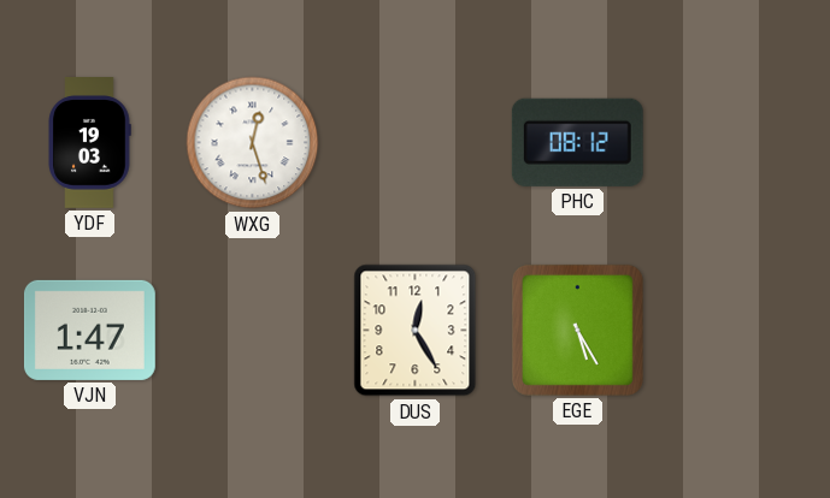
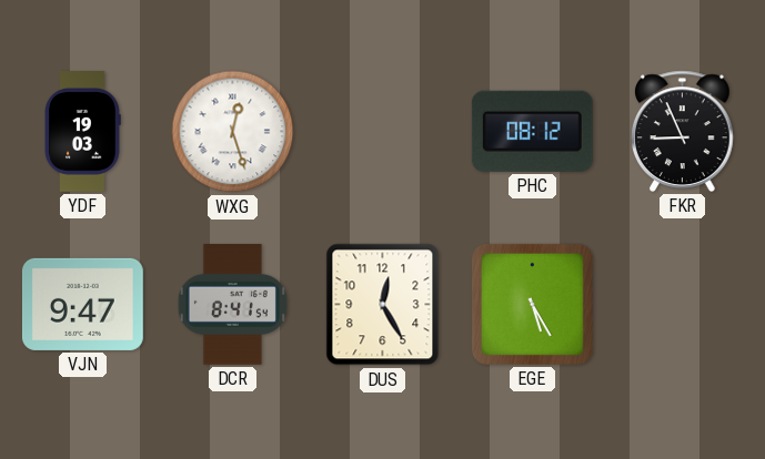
FKR: none -> 8:56 (683, 131)
VJN: 1:47 -> 9:47 (82, 304)
DCR: none -> 8:41 (232, 305)
